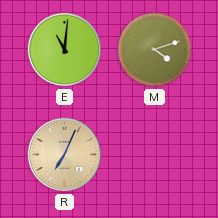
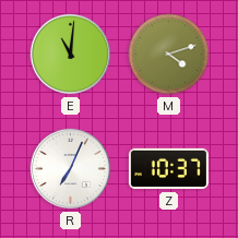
R dial: champagne -> white (71, 169)
Z: none -> 10:37 (168, 169)
